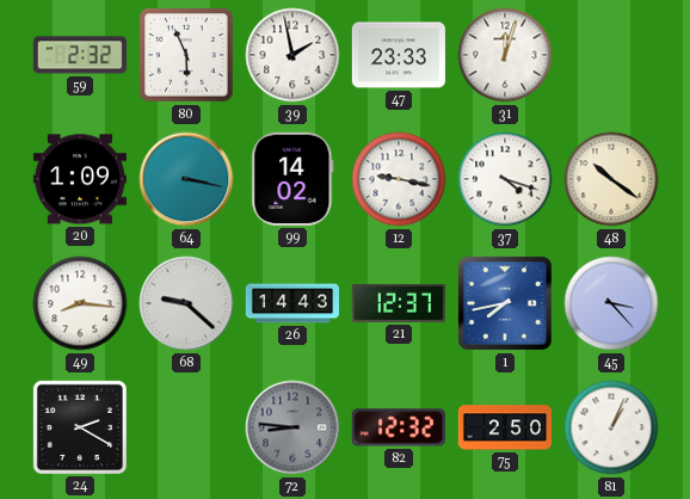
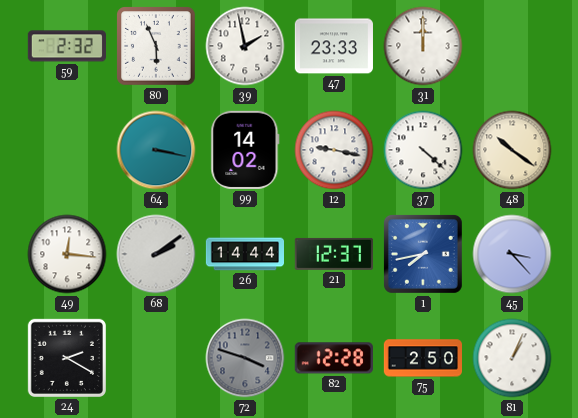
31: 12:03 -> 12:00 (423, 46)
20: 1:09 -> none (80, 179)
37: 4:18 -> 4:22 (423, 150)
49: 8:16 -> 12:16 (67, 254)
68: 9:22 -> 2:09 (156, 254)
26: 14:43 -> 14:44 (244, 254)
72: 8:46 -> 3:48 (245, 358)
82: 12:32 -> 12:28 (334, 358)
